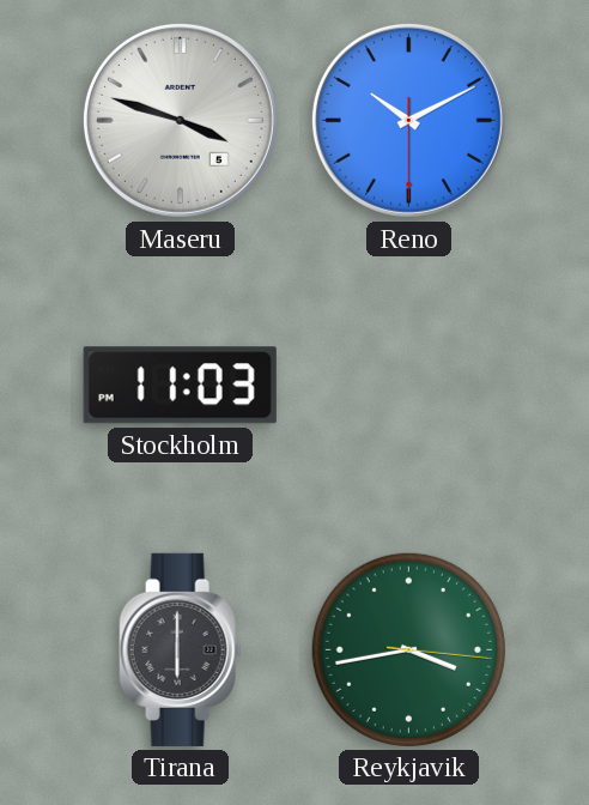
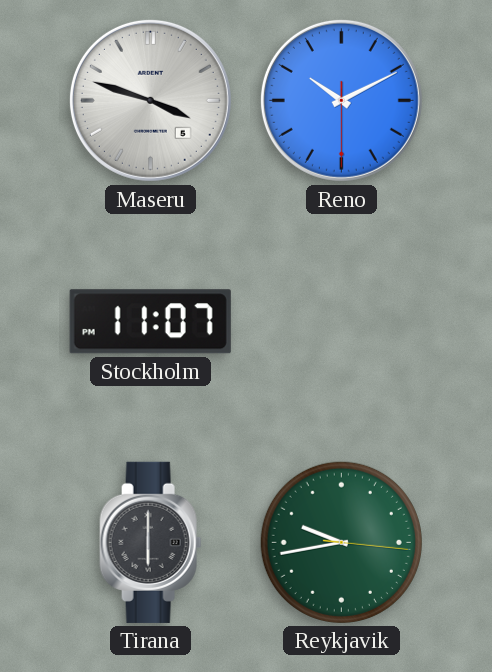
Stockholm: 11:03 -> 11:07 (150, 322)
Reykjavik: 3:43 -> 9:43 (341, 542)
